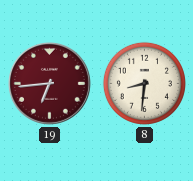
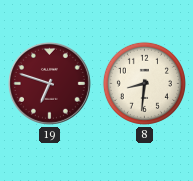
19: 6:44 -> 6:48 (49, 83)
